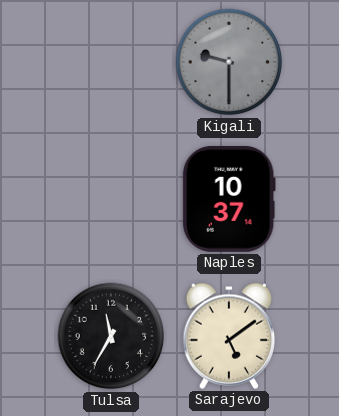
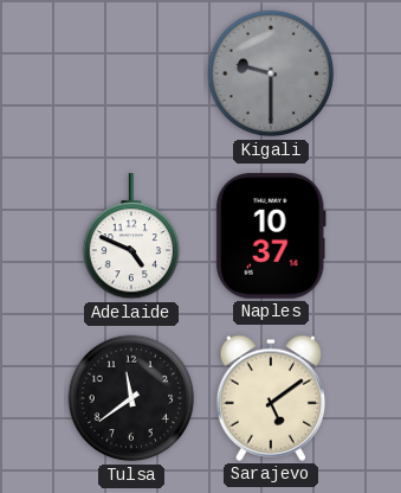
Adelaide: none -> 4:49 (131, 237)
Tulsa: 11:35 -> 11:39 (131, 398)
